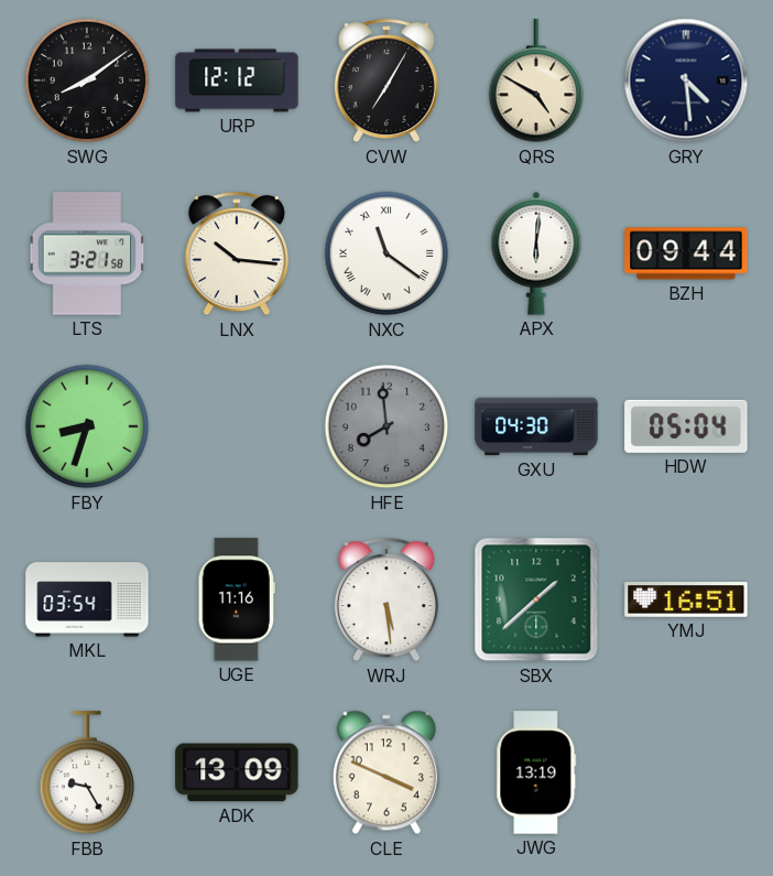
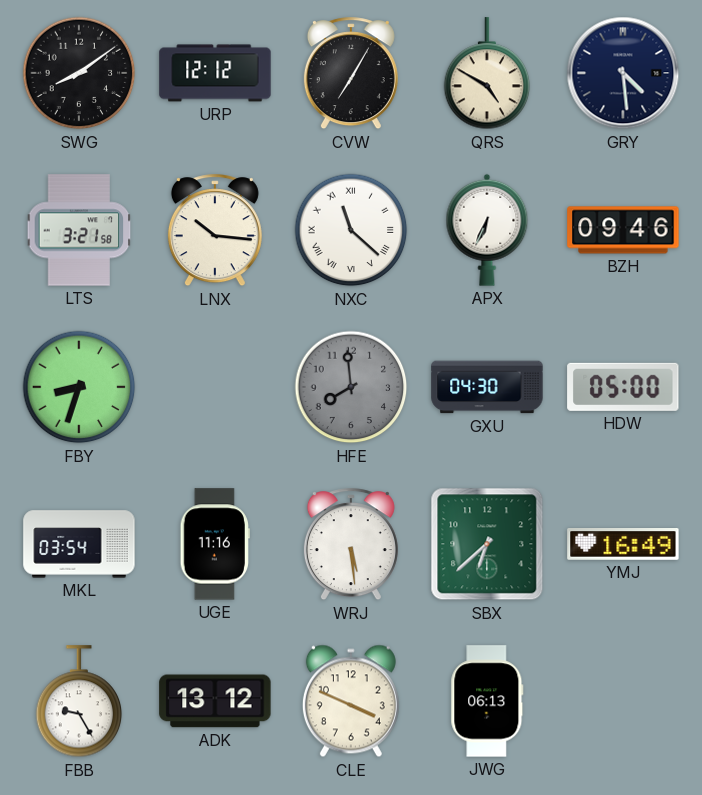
NXC: 11:21 -> 11:22 (351, 230)
APX: 6:01 -> 6:34 (487, 230)
BZH: 09:44 -> 09:46 (623, 230)
HDW: 05:04 -> 05:00 (623, 387)
SBX: 1:38 -> 6:38 (487, 544)
YMJ: 16:51 -> 16:49 (623, 544)
ADK: 13:09 -> 13:12 (215, 701)
JWG: 13:19 -> 06:13 (487, 701)
